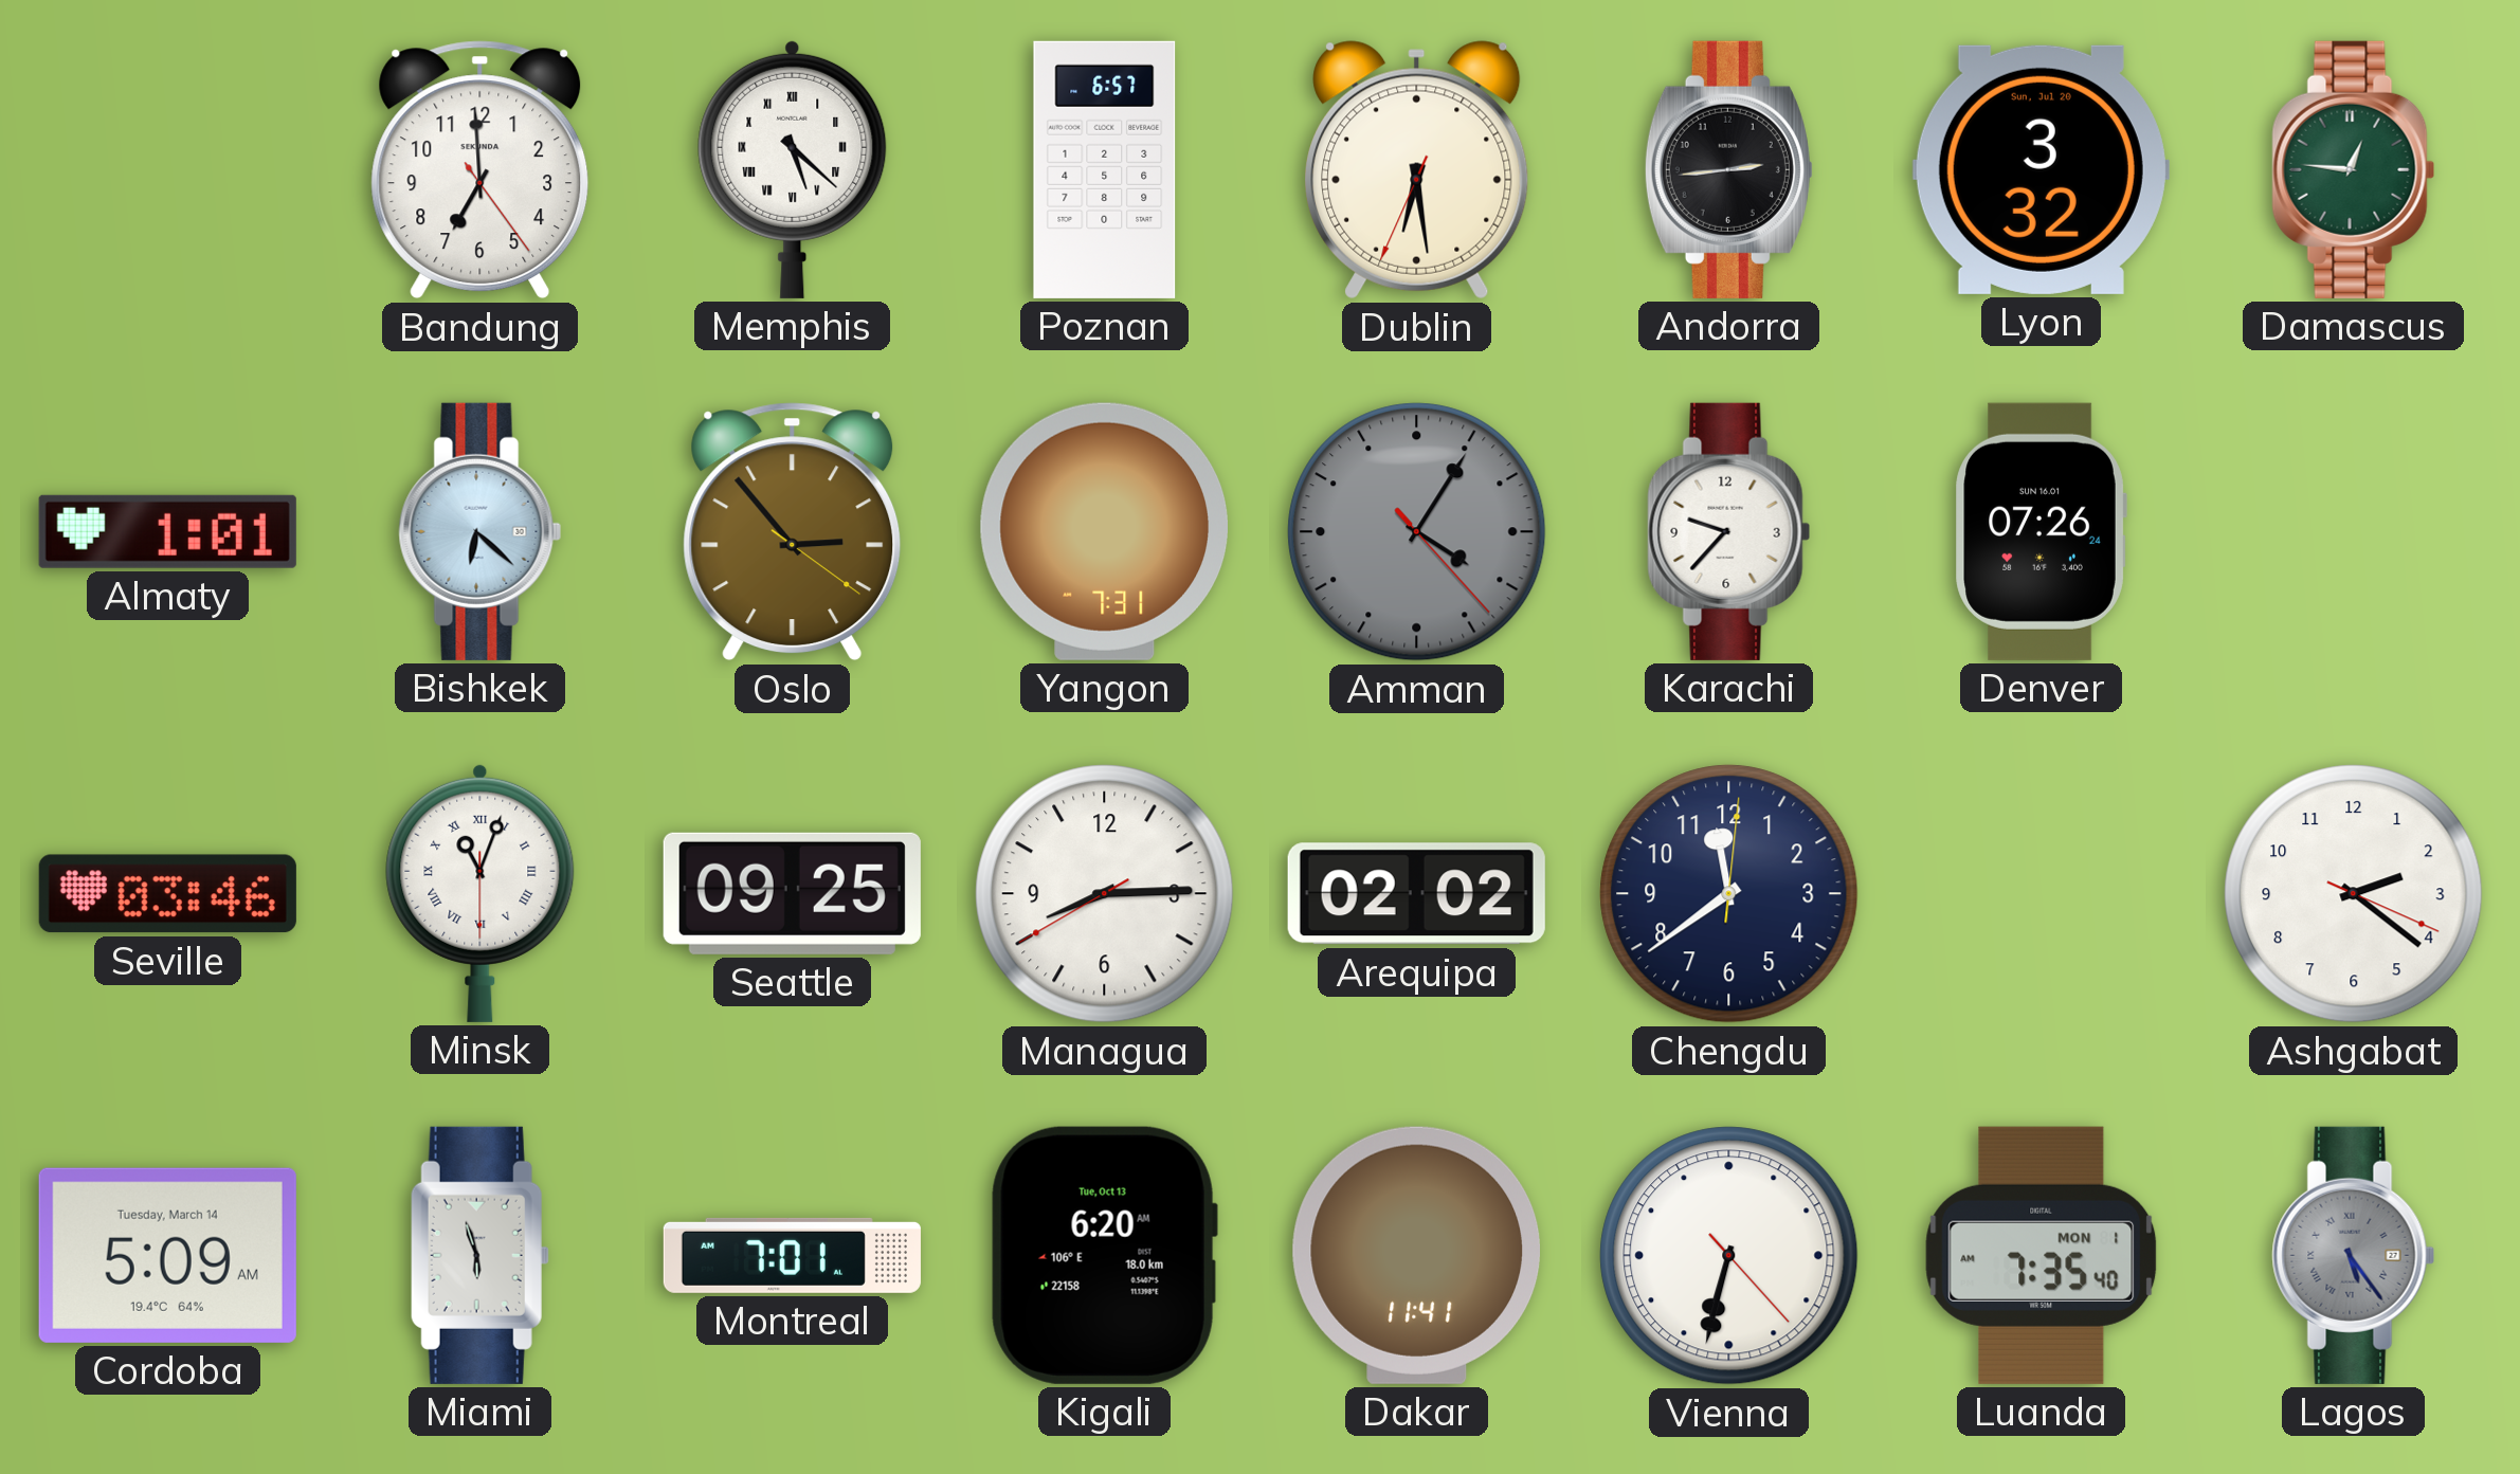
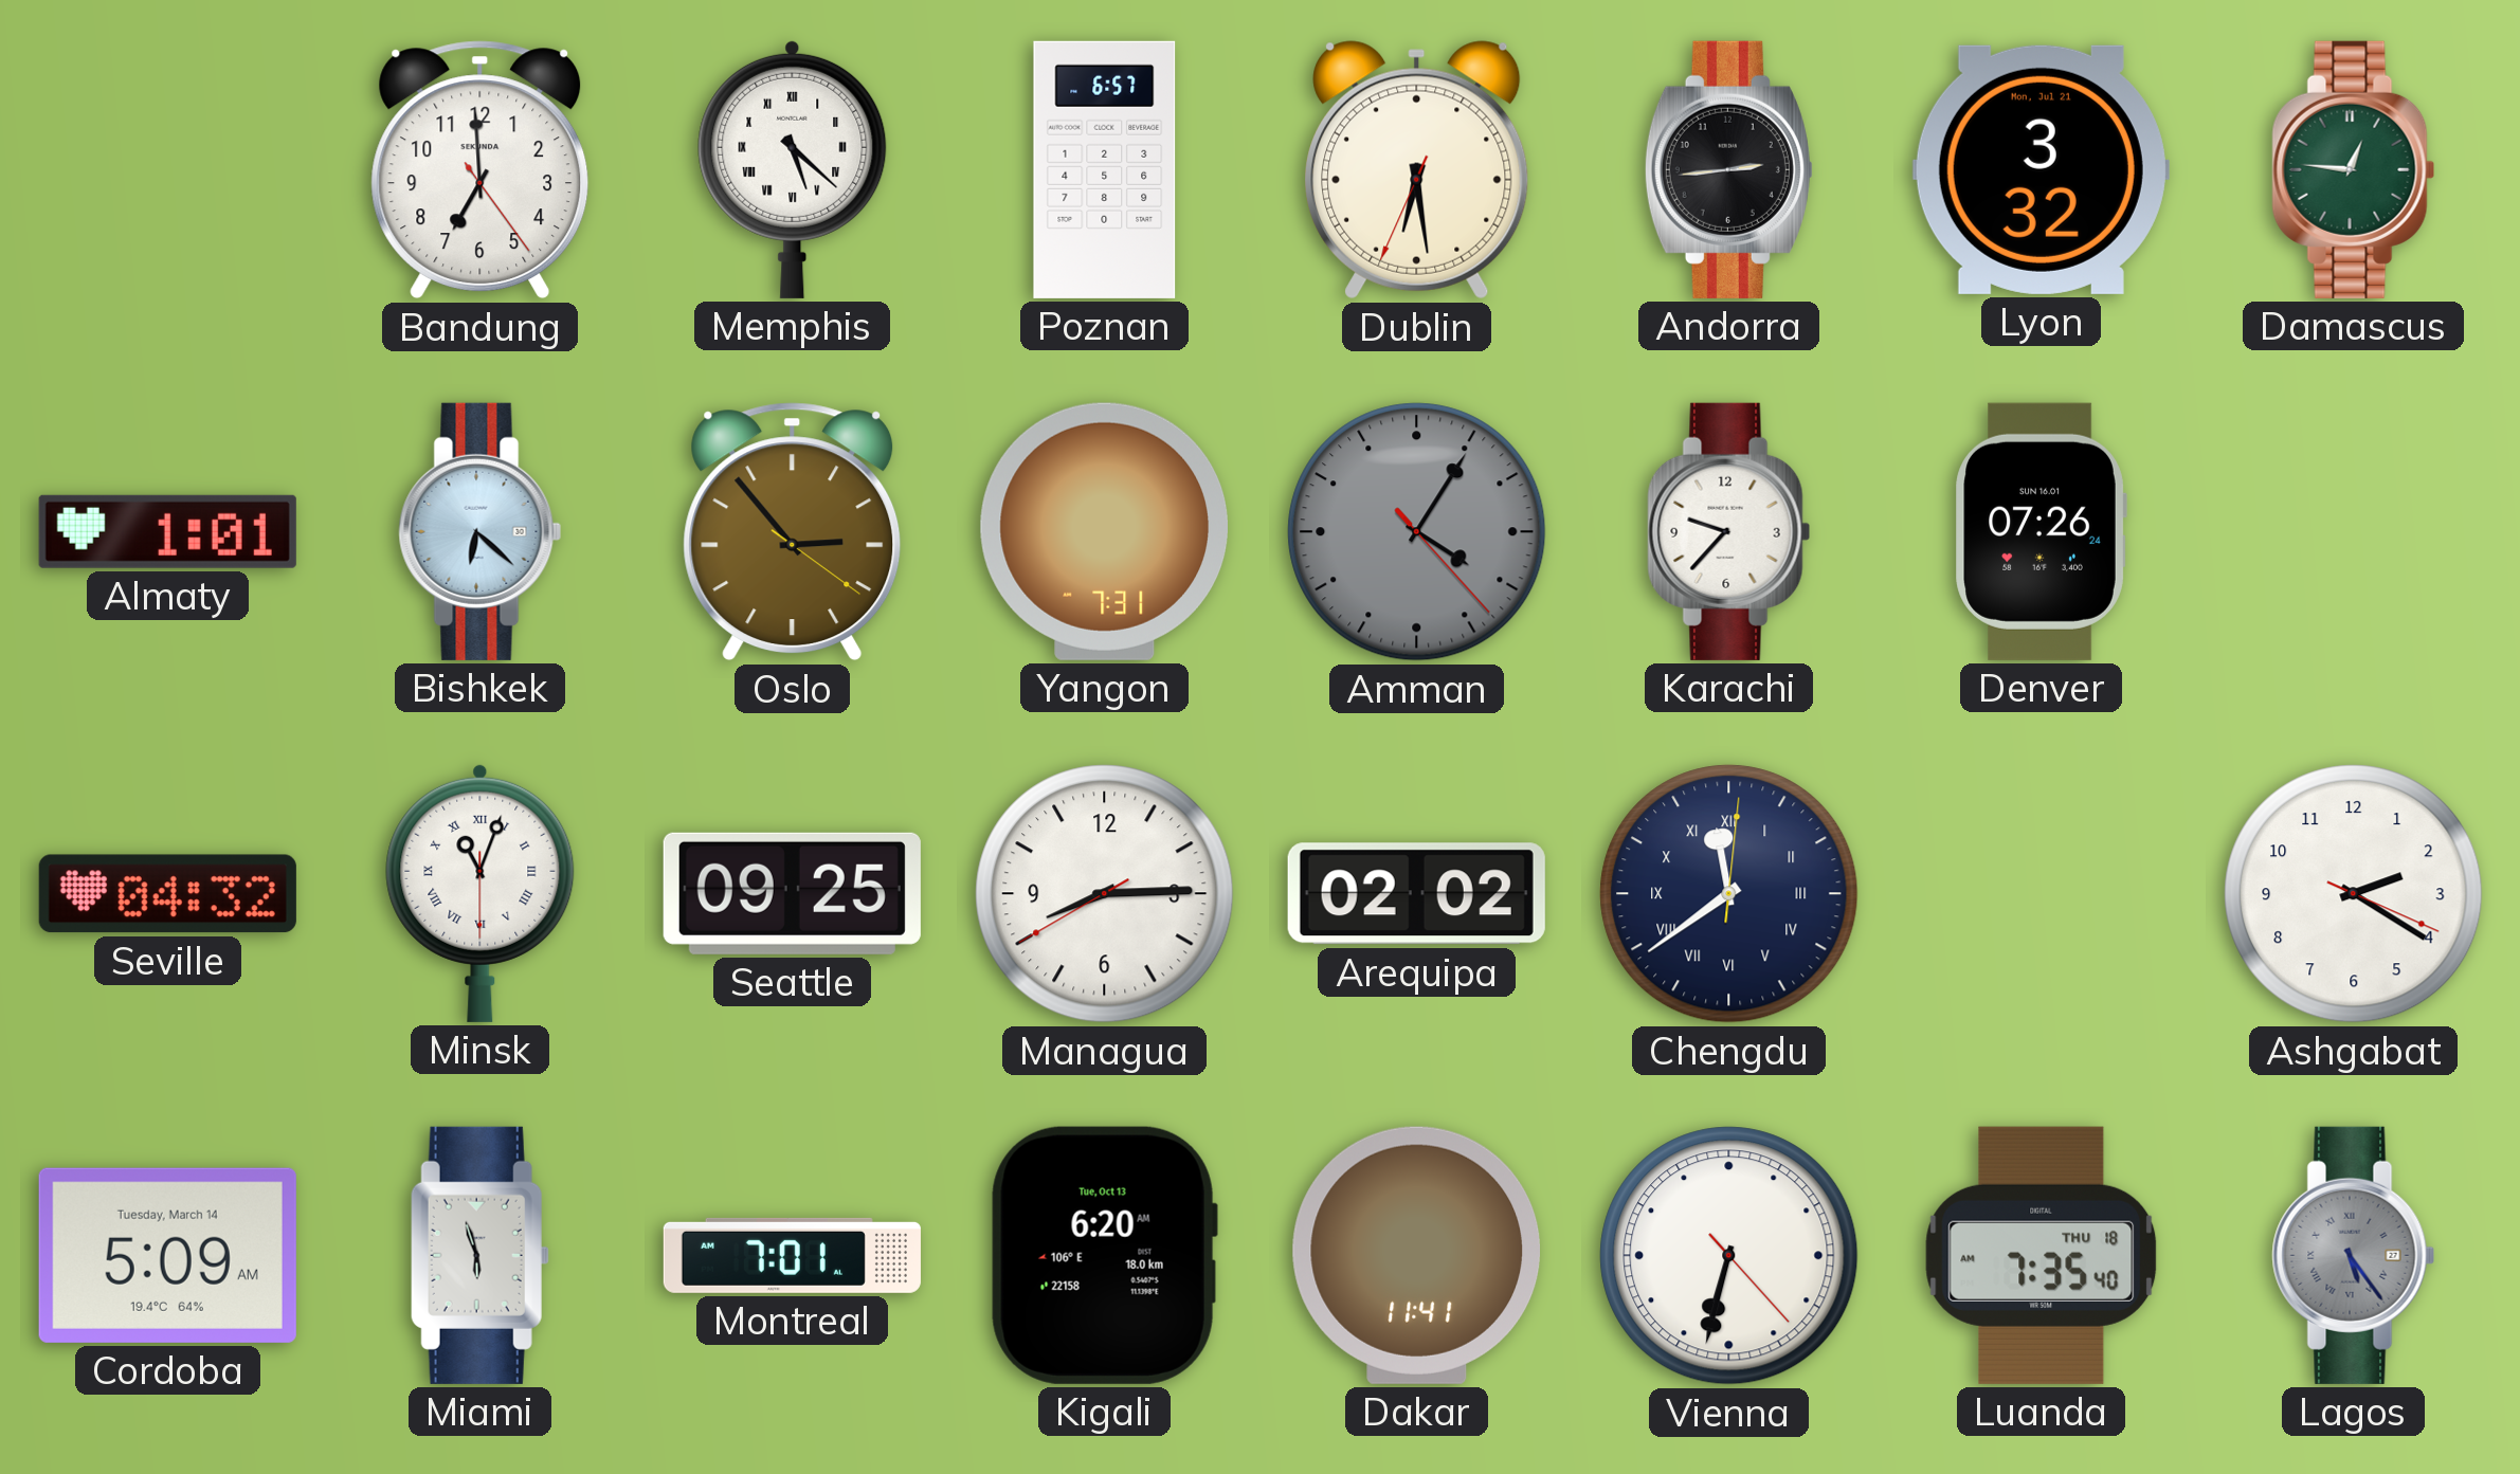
Lyon date: Sun, Jul 20 -> Mon, Jul 21 (2041, 169)
Seville: 03:46 -> 04:32 (167, 894)
Chengdu numerals: Arabic -> Roman (1729, 894)
Ashgabat: 2:21 -> 2:20 (2354, 894)
Luanda date: MON 1 -> THU 18 (2042, 1255)
